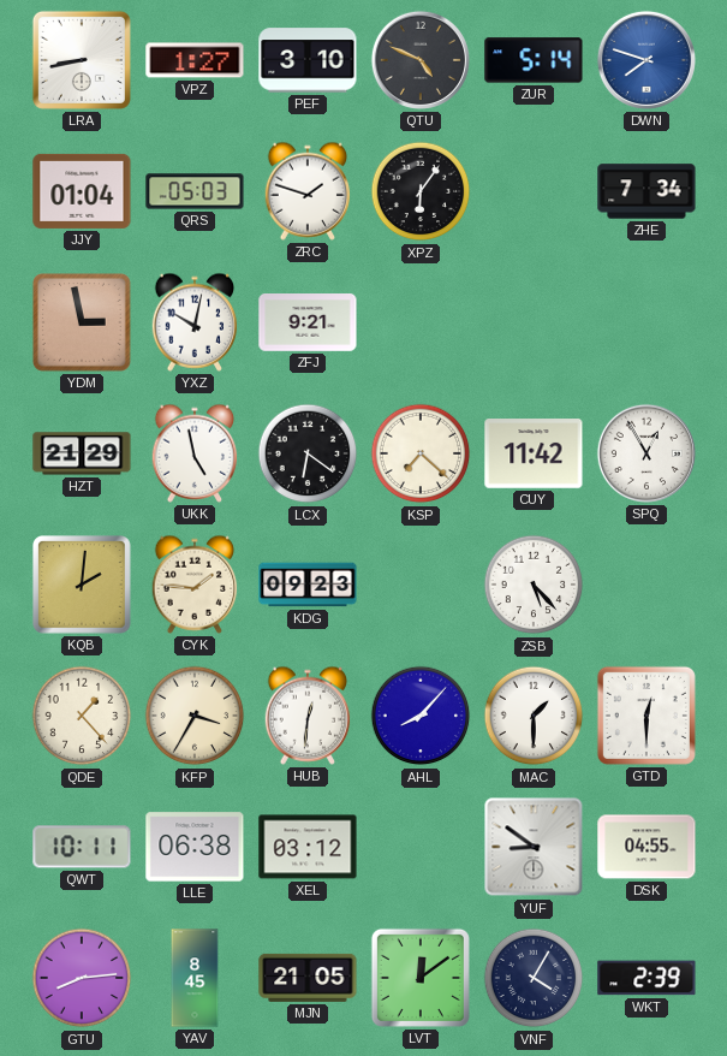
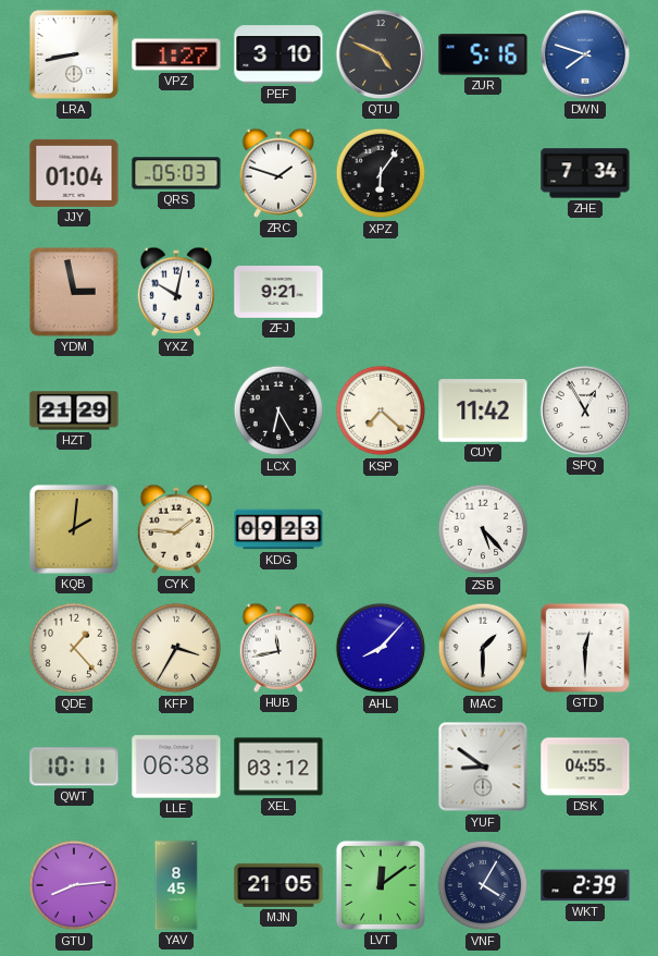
ZUR: 5:14 -> 5:16 (483, 54)
UKK: 4:58 -> none (195, 453)
LCX: 6:21 -> 6:25 (278, 410)
HUB: 12:31 -> 11:43 (278, 648)
